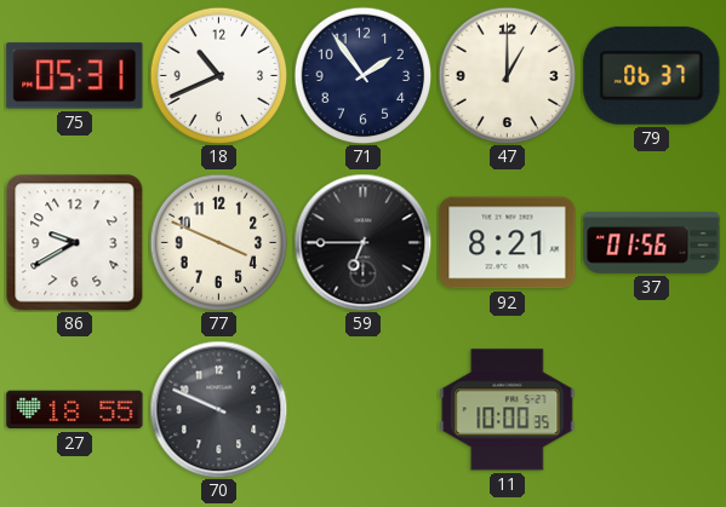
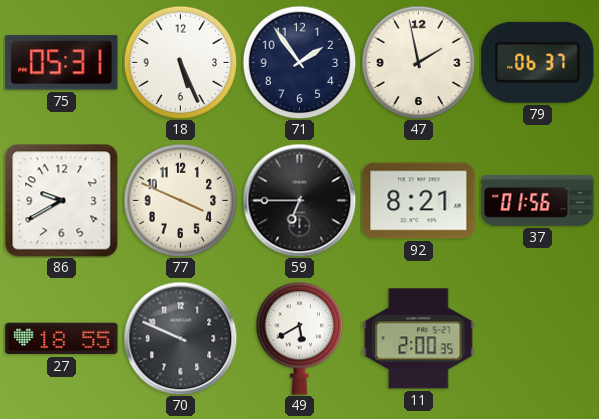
18: 10:41 -> 5:26 (180, 62)
47: 1:00 -> 1:58 (418, 62)
49: none -> 5:40 (299, 338)
11: 10:00 -> 2:00 (419, 339)
